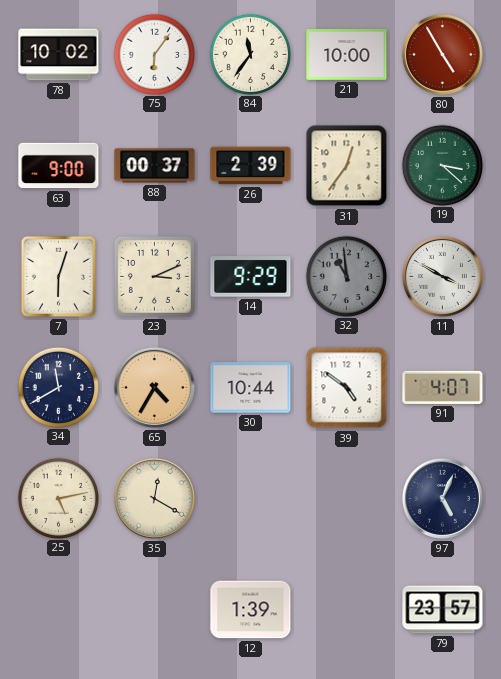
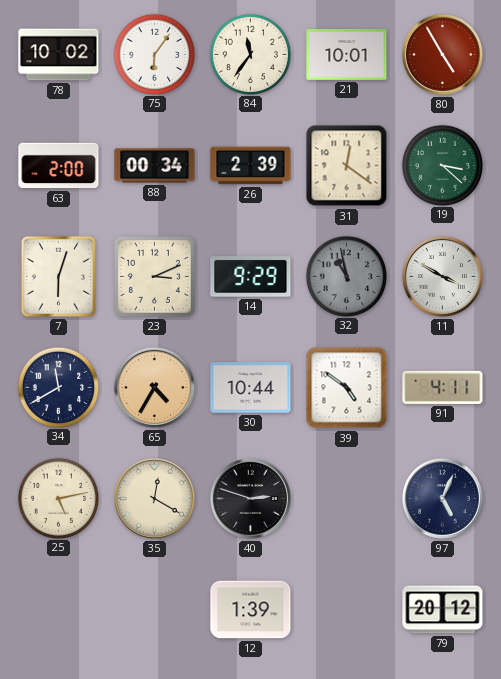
21: 10:00 -> 10:01 (347, 54)
63: 9:00 -> 2:00 (59, 166)
88: 00:37 -> 00:34 (155, 166)
31: 12:36 -> 12:21 (347, 166)
32: 10:59 -> 10:58 (346, 276)
91: 4:07 -> 4:11 (443, 387)
40: none -> 2:48 (250, 498)
79: 23:57 -> 20:12 (443, 610)
